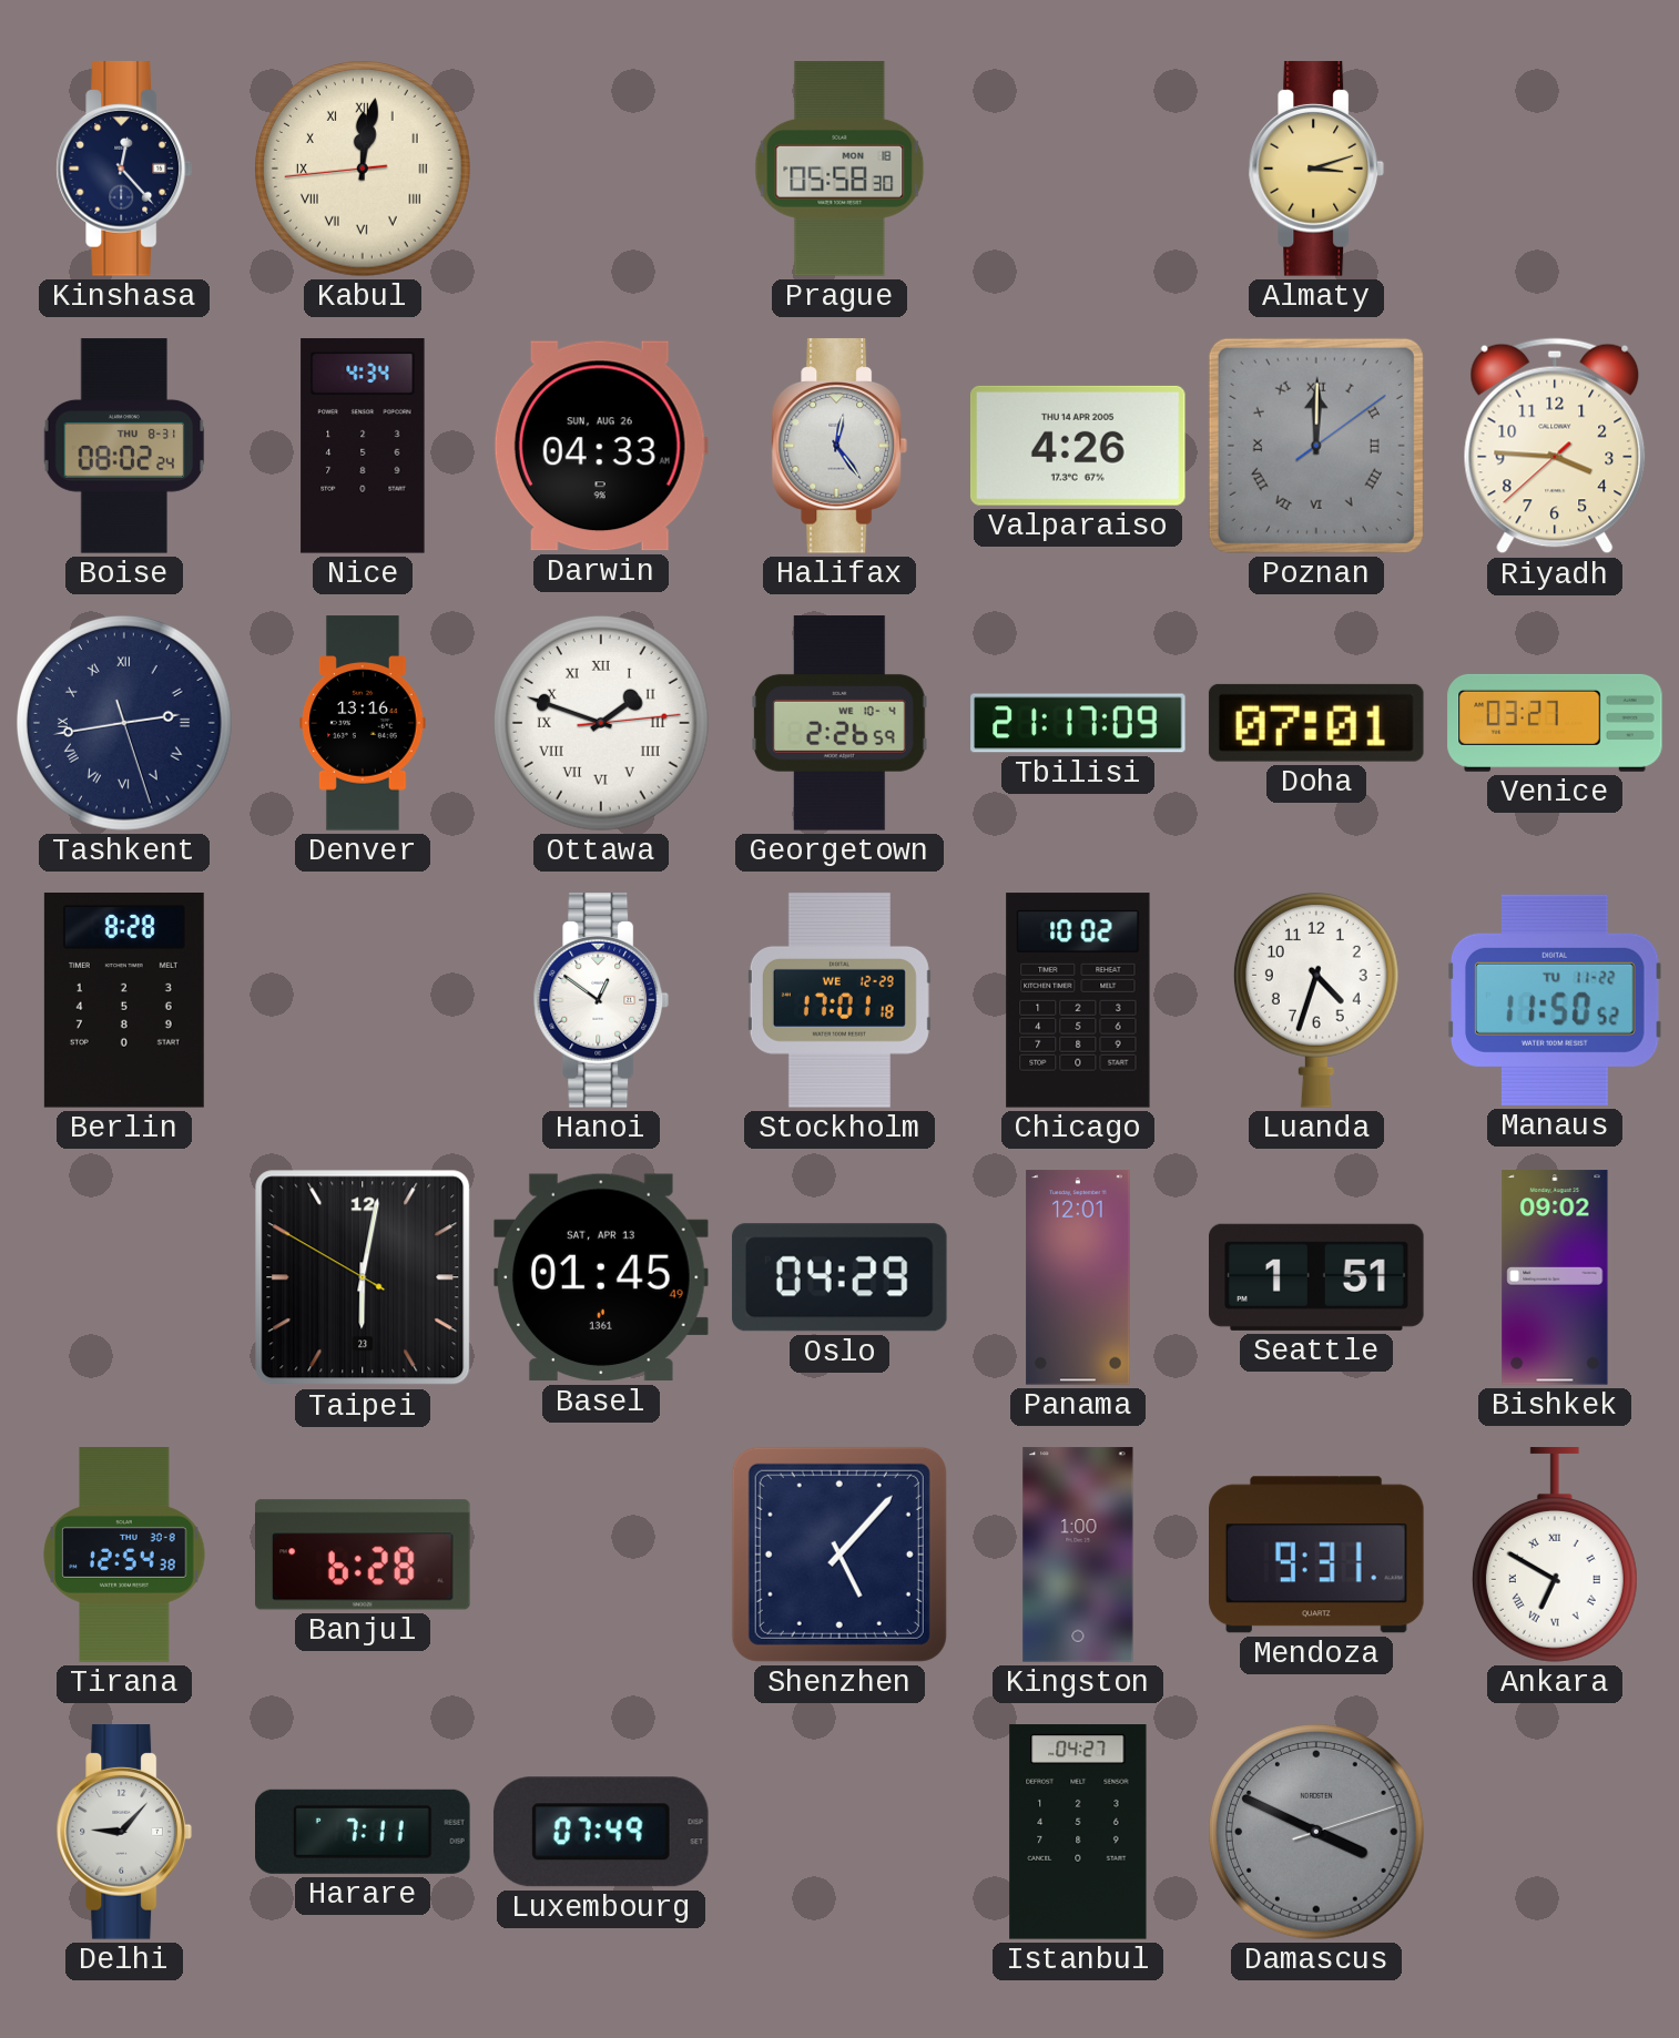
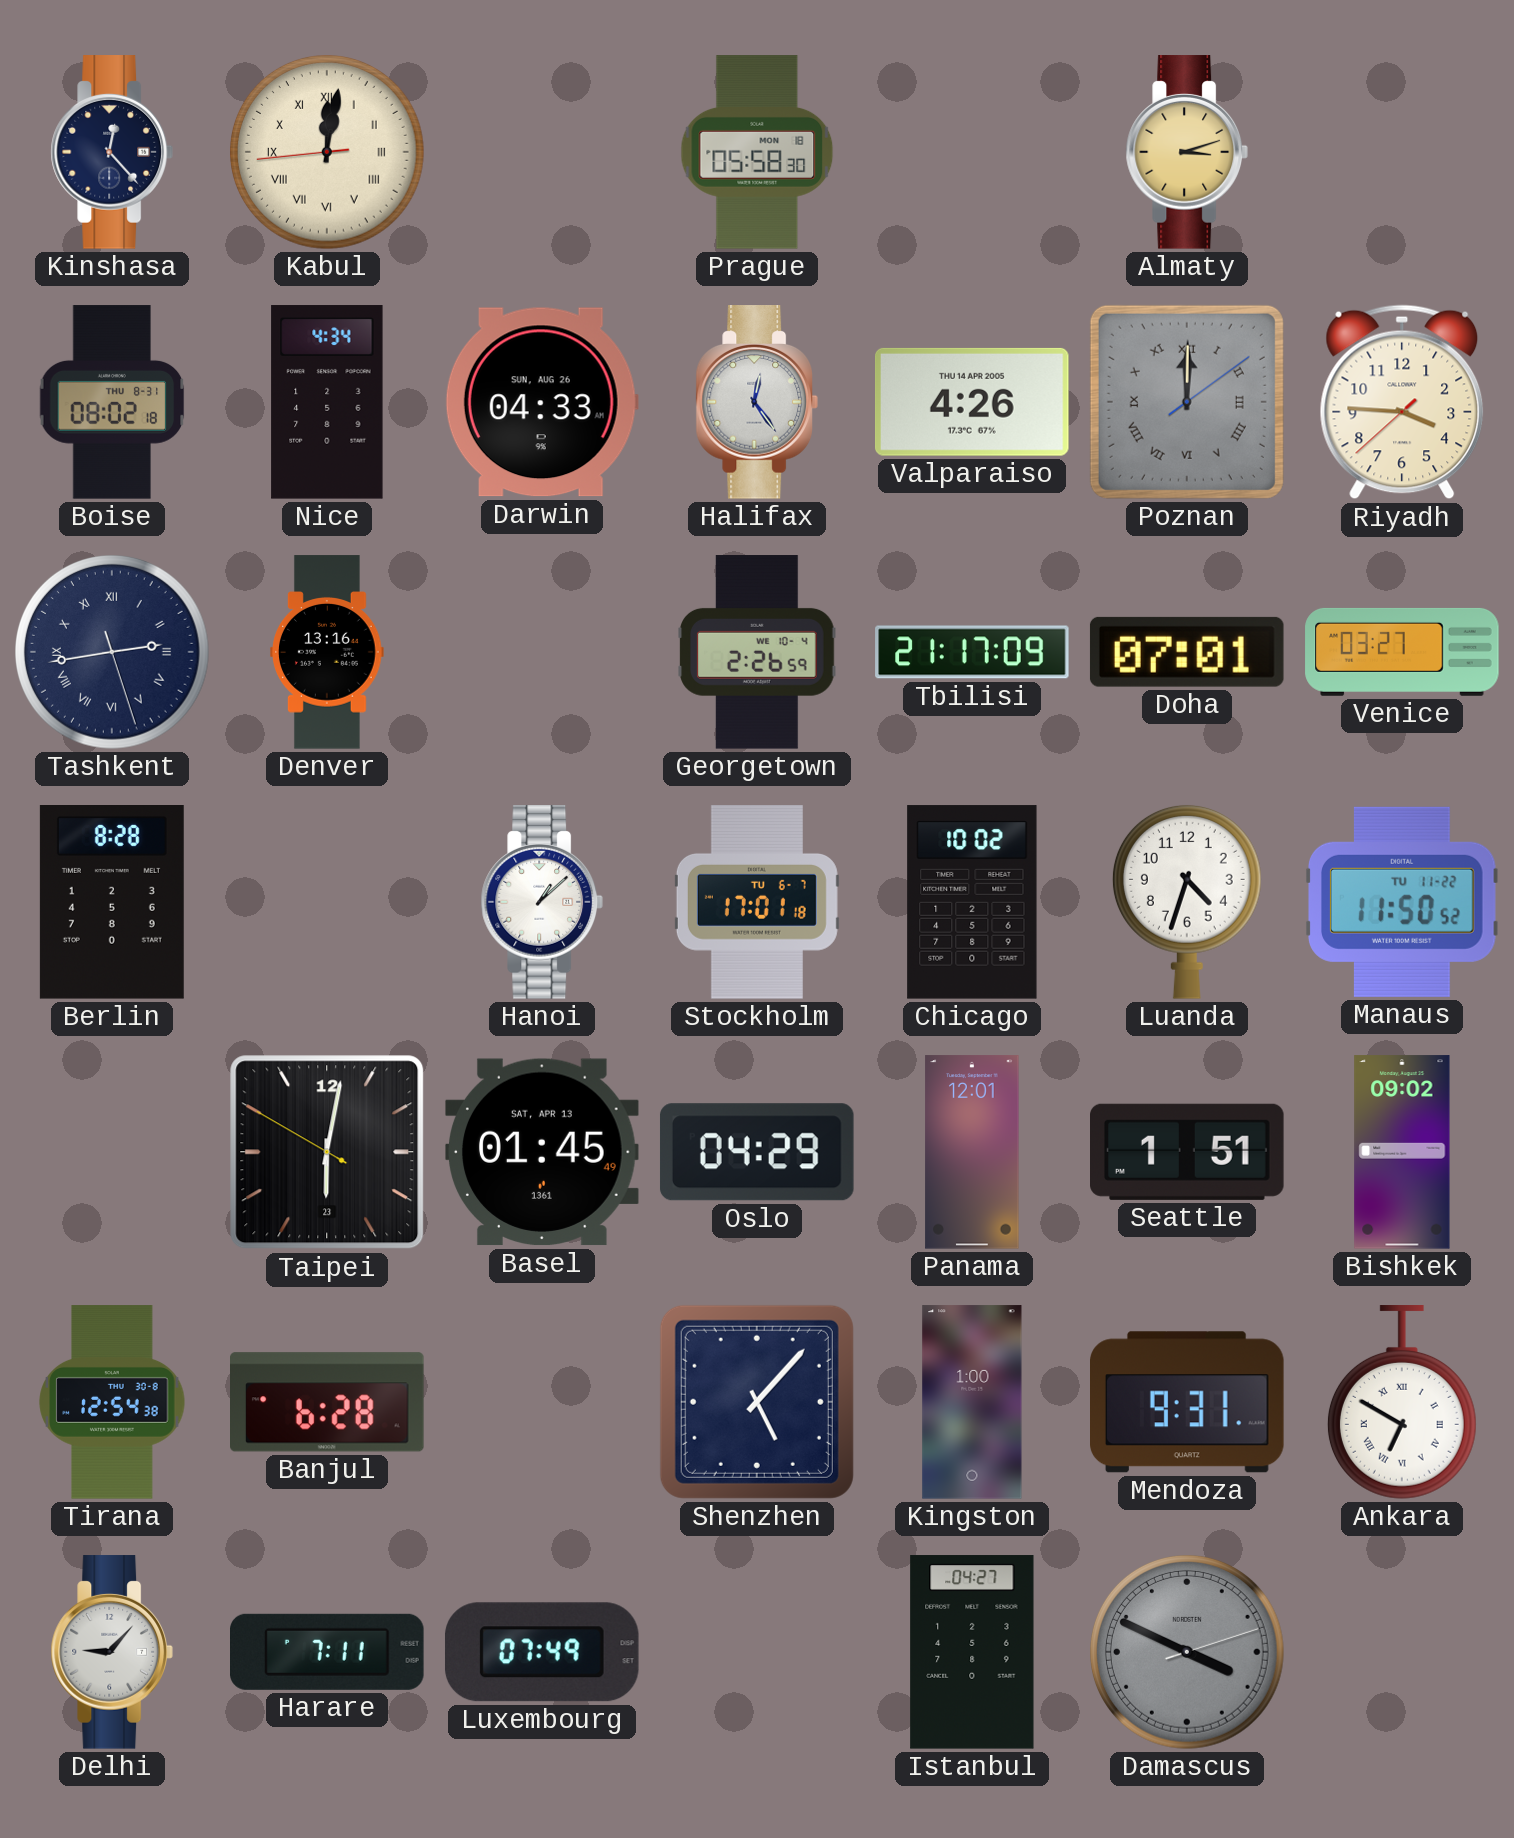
Boise: 08:02:24 -> 08:02:18 (112, 402)
Ottawa: 1:48 -> none (602, 724)
Hanoi: 12:51 -> 1:08 (542, 902)
Stockholm date: WE 12-29 -> TU 6-7 (757, 902)
